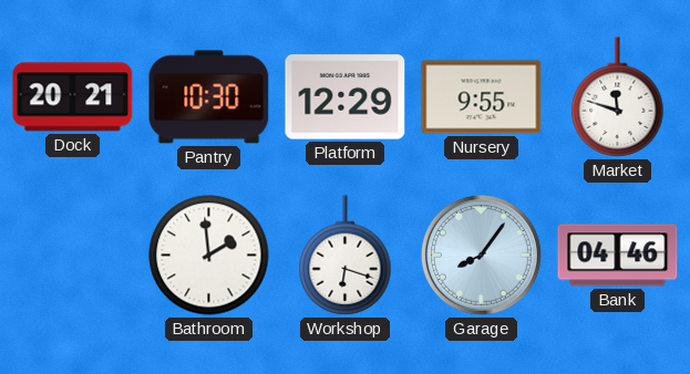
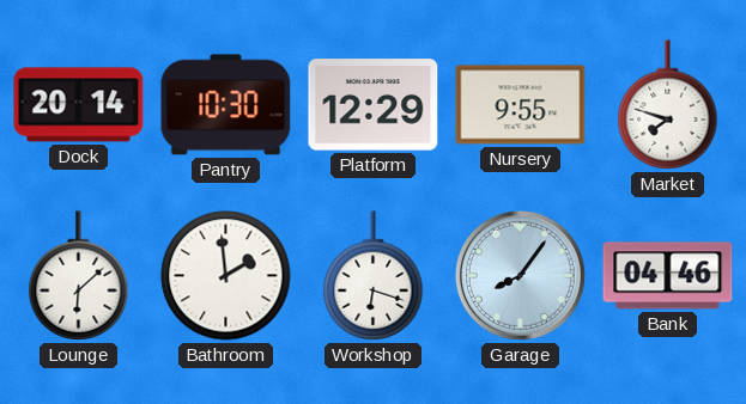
Dock: 20:21 -> 20:14 (79, 105)
Market: 11:48 -> 7:48 (668, 105)
Lounge: none -> 6:08 (79, 276)
